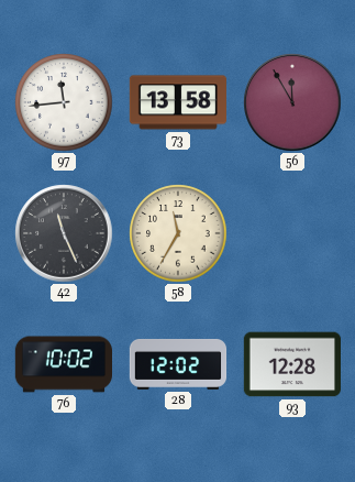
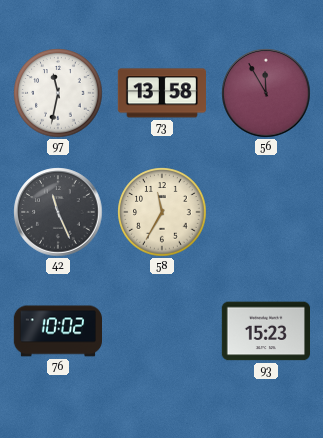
97: 11:44 -> 11:32 (58, 93)
28: 12:02 -> none (178, 364)
93: 12:28 -> 15:23 (265, 331)
